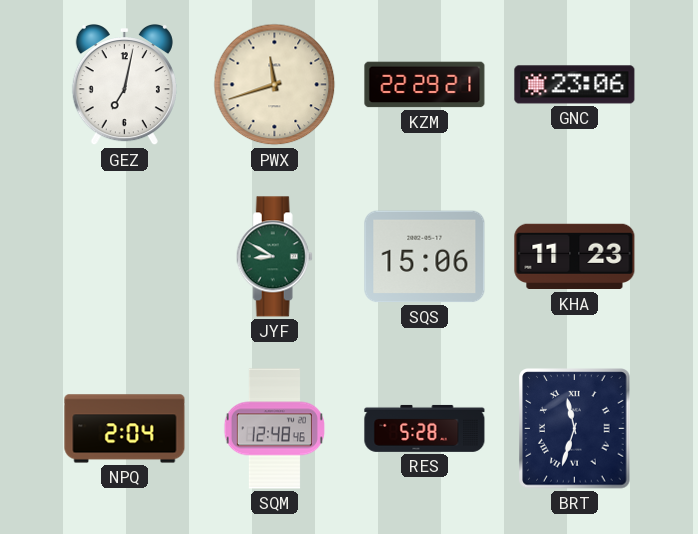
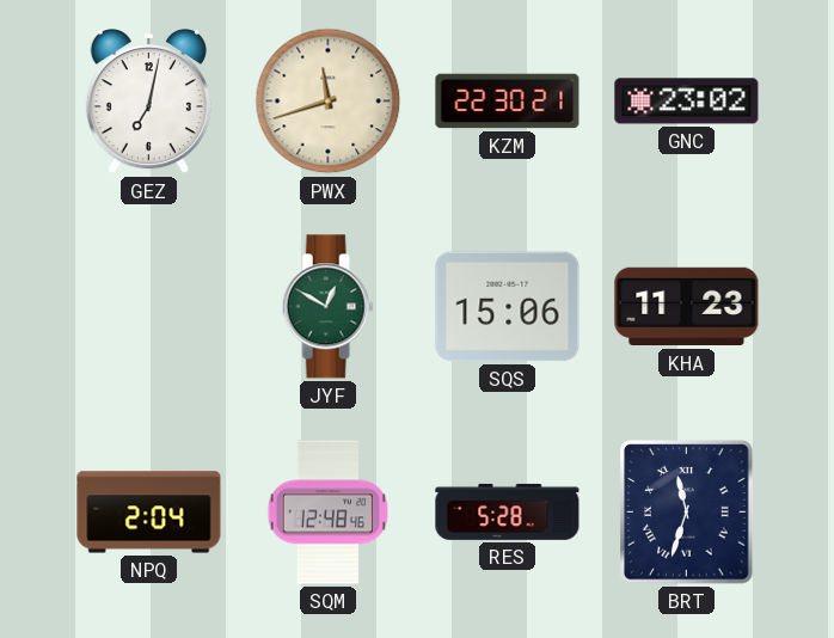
KZM: 22:29 -> 22:30 (508, 102)
GNC: 23:06 -> 23:02 (687, 102)
JYF: 8:50 -> 12:50 (327, 307)
